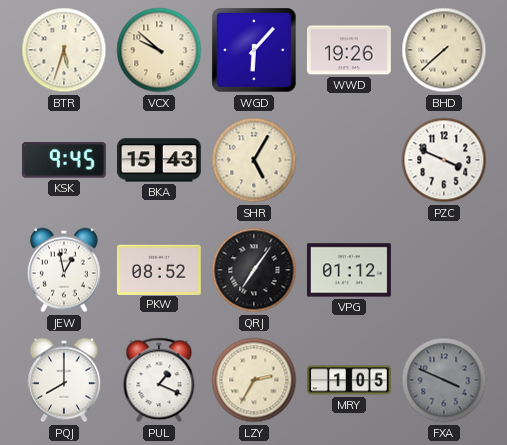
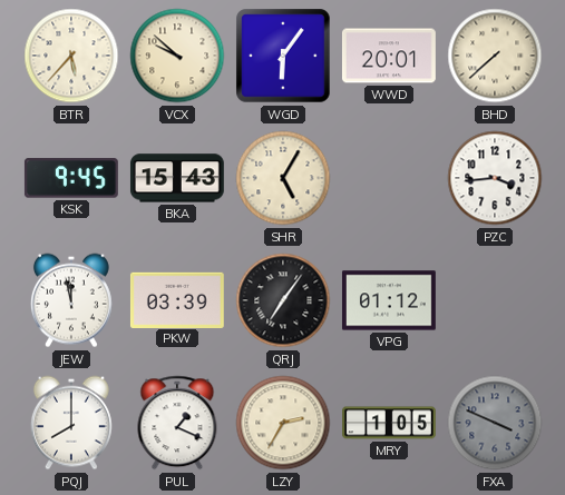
BTR: 5:33 -> 5:37 (71, 56)
WGD: 6:07 -> 6:06 (283, 56)
WWD: 19:26 -> 20:01 (389, 56)
PZC: 3:49 -> 3:44 (495, 178)
JEW: 12:58 -> 11:58 (71, 300)
PKW: 08:52 -> 03:39 (177, 299)
